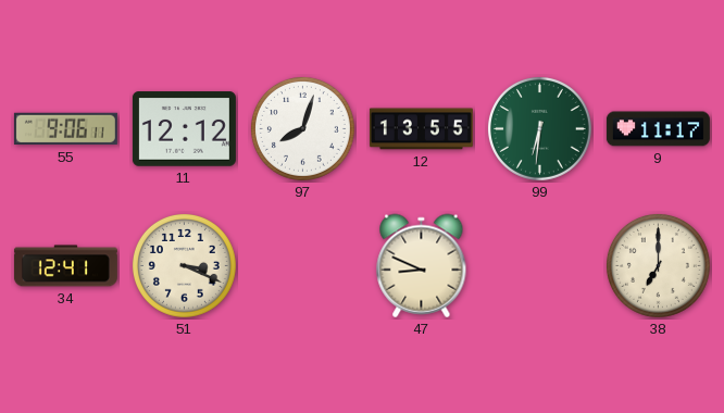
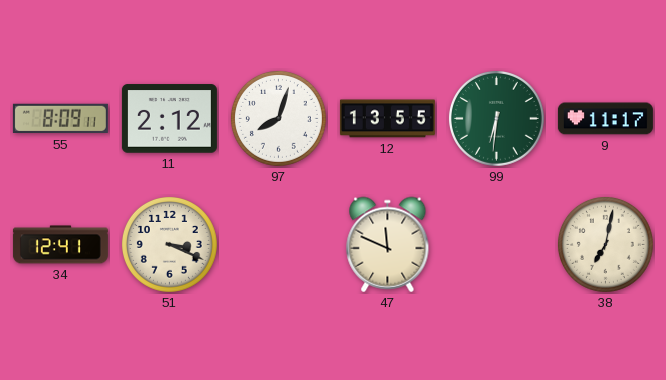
55: 9:06 -> 8:09 (60, 119)
11: 12:12 -> 2:12 (169, 119)
47: 8:49 -> 11:49 (388, 245)
38: 7:00 -> 7:02 (605, 244)
